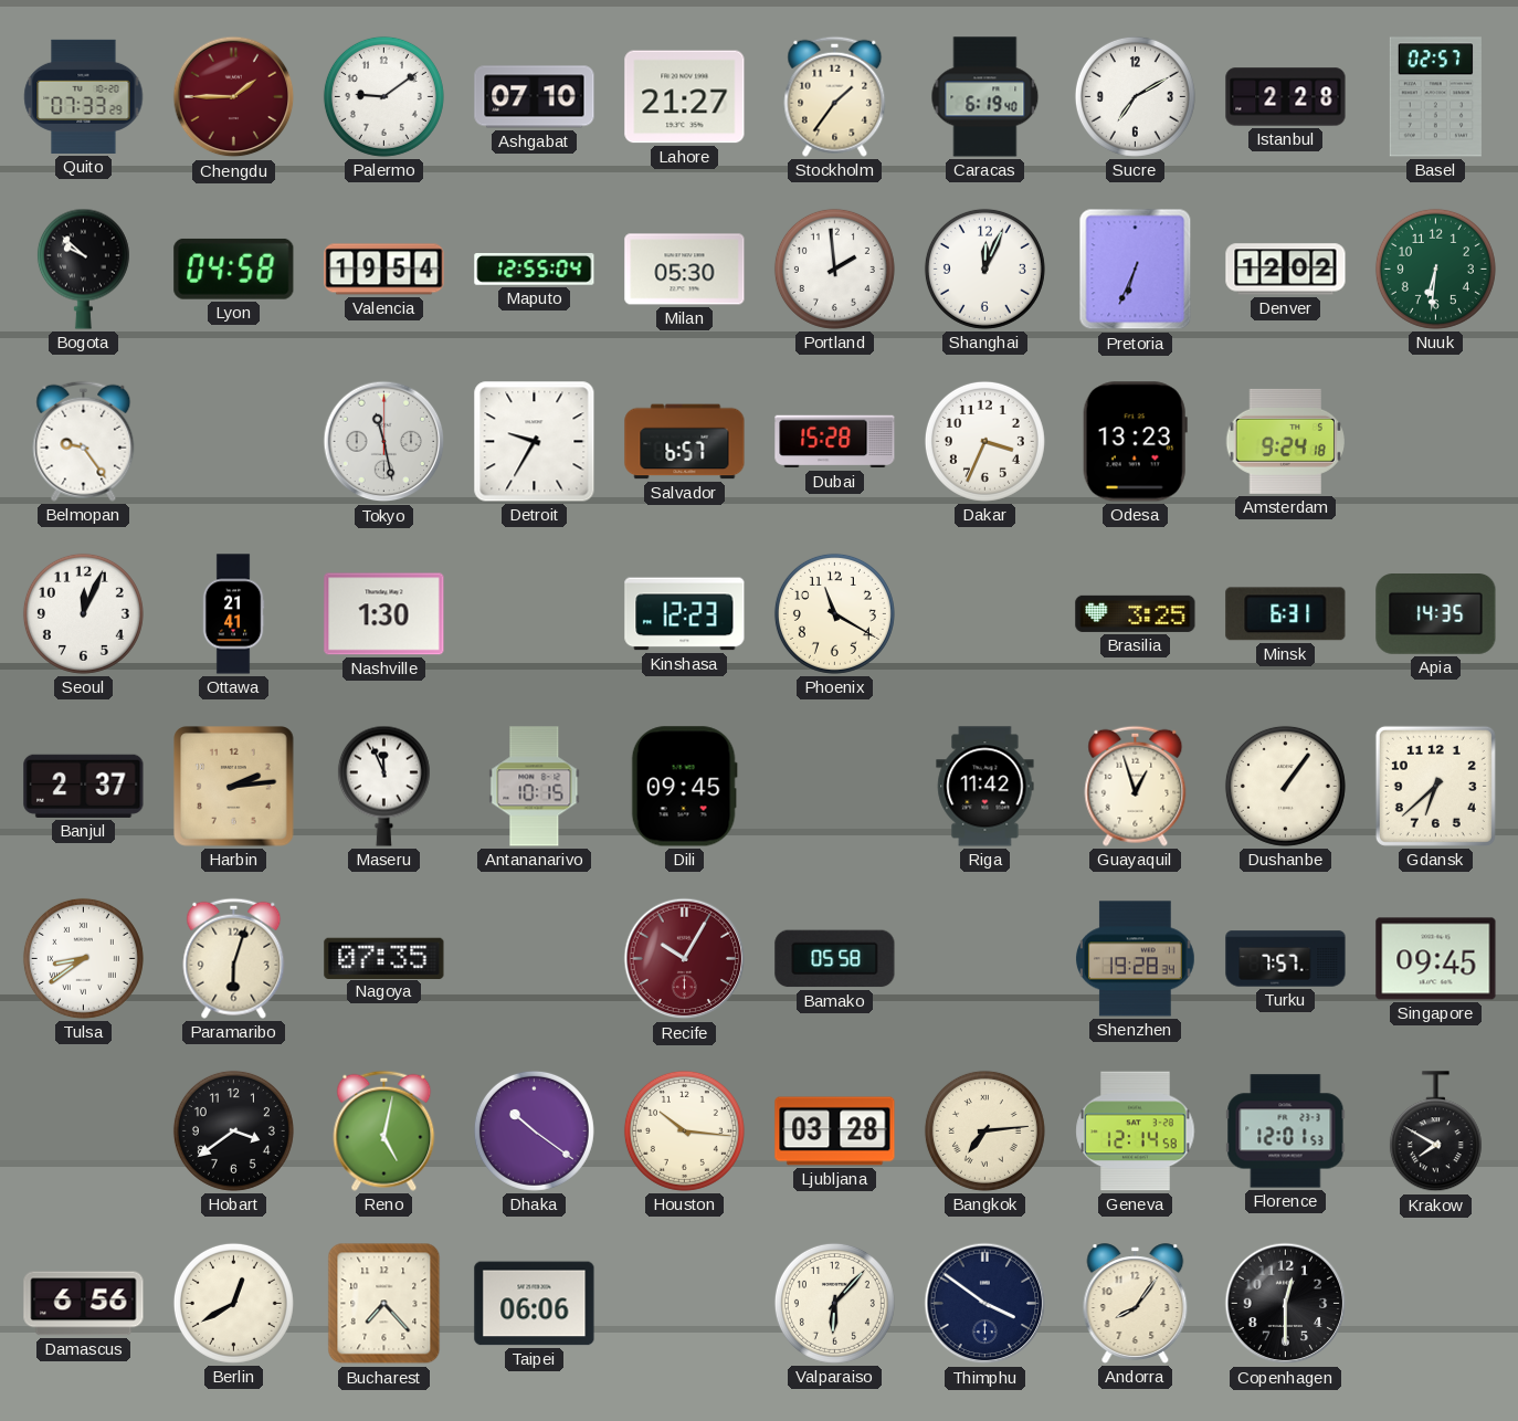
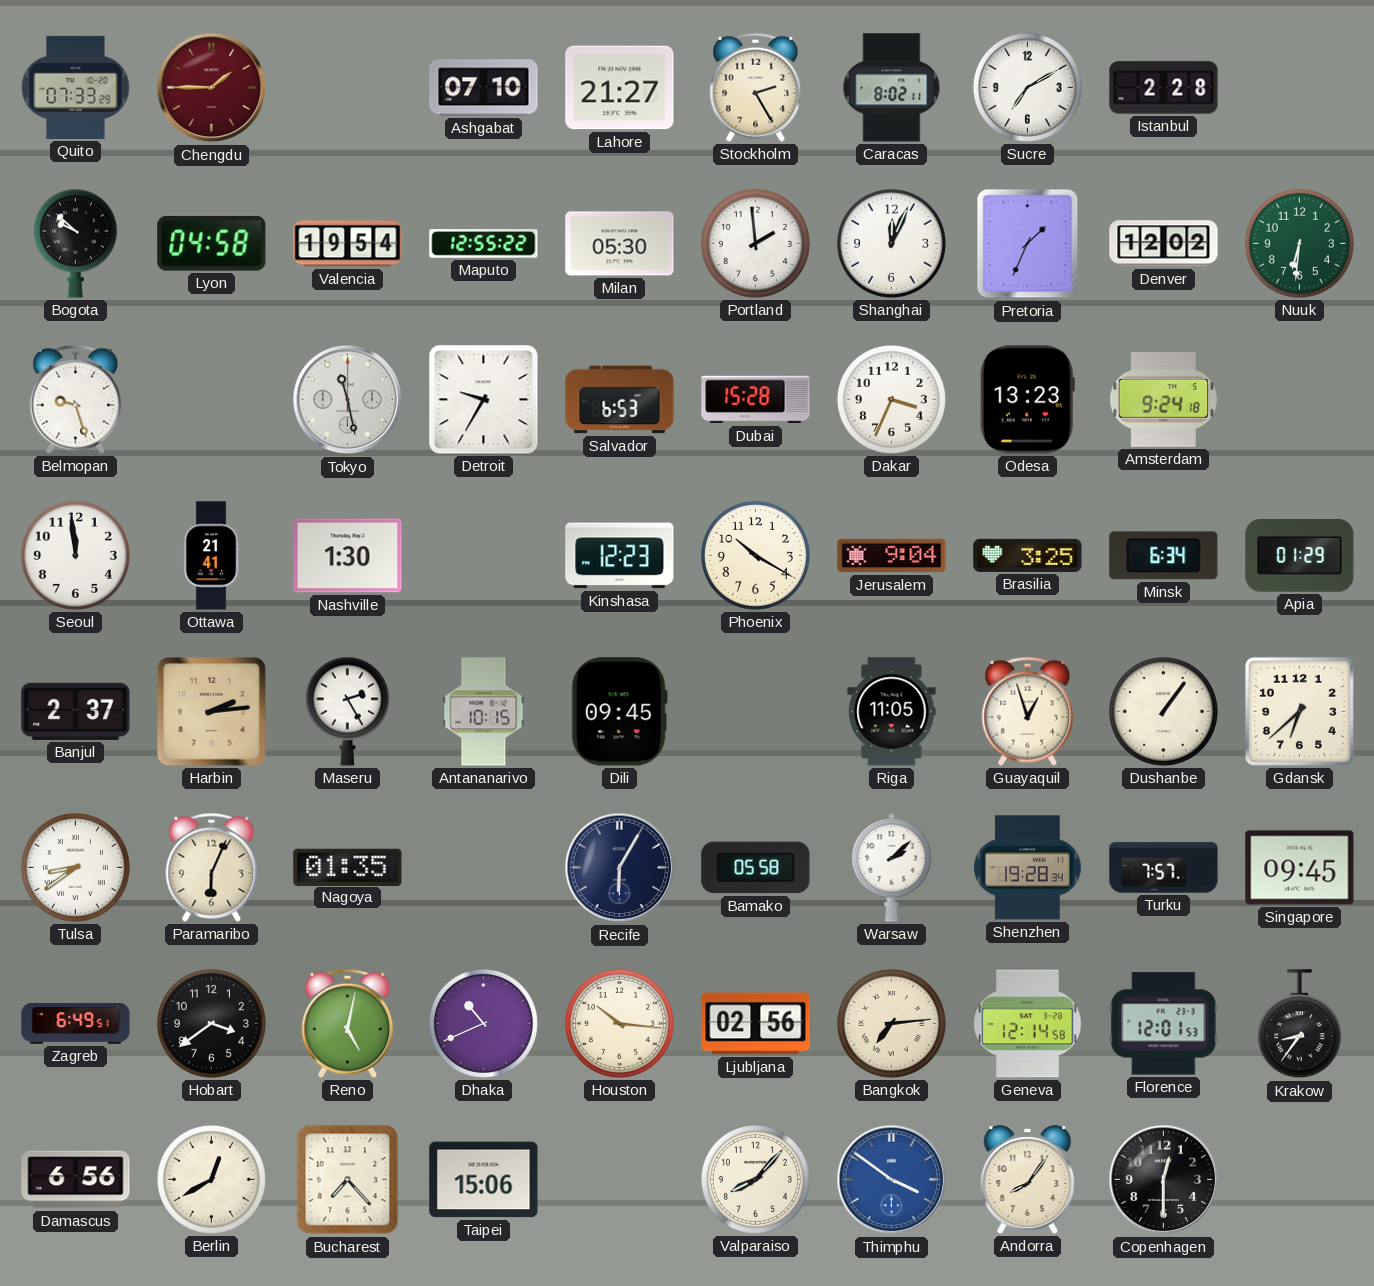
Palermo: 9:09 -> none (383, 96)
Stockholm: 1:36 -> 2:25 (756, 87)
Caracas: 6:19 -> 8:02 (892, 88)
Basel: 02:57 -> none (1435, 97)
Maputo: 12:55:04 -> 12:55:22 (484, 244)
Pretoria: 6:34 -> 1:34 (1028, 244)
Belmopan: 9:24 -> 9:27 (76, 399)
Salvador: 6:57 -> 6:53 (620, 400)
Seoul: 12:04 -> 11:59 (75, 555)
Phoenix: 11:20 -> 10:20 (755, 555)
Jerusalem: none -> 9:04 (892, 556)
Minsk: 6:31 -> 6:34 (1164, 556)
Apia: 14:35 -> 01:29 (1300, 556)
Maseru: 11:56 -> 2:25 (347, 711)
Riga: 11:42 -> 11:05 (892, 712)
Paramaribo: 6:03 -> 6:04 (212, 867)
Nagoya: 07:35 -> 01:35 (348, 867)
Recife: 10:05 -> 6:05 (620, 868)
Recife dial: burgundy -> navy (620, 868)
Warsaw: none -> 2:08 (892, 868)
Zagreb: none -> 6:49 (76, 1024)
Dhaka: 10:21 -> 10:41 (483, 1023)
Ljubljana: 03:28 -> 02:56 (756, 1024)
Krakow: 7:50 -> 8:36 (1299, 1024)
Taipei: 06:06 -> 15:06 (484, 1180)
Valparaiso: 6:07 -> 8:07 (755, 1179)
Thimphu dial: navy -> blue (892, 1180)
